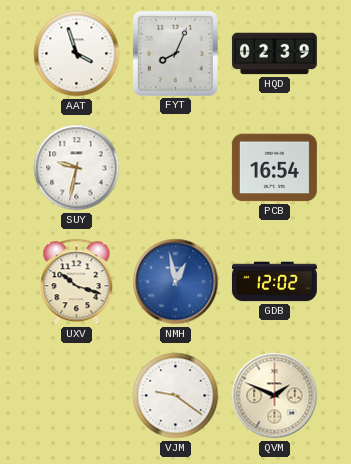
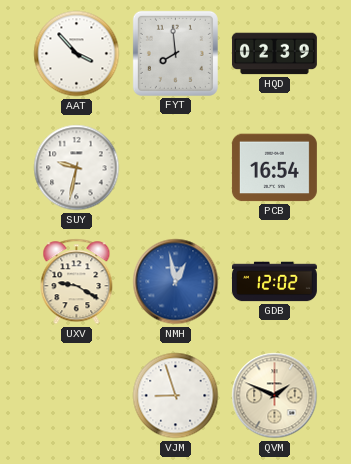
AAT: 3:57 -> 3:53 (77, 54)
FYT: 8:04 -> 7:59 (175, 53)
UXV: 10:18 -> 9:20 (77, 282)
VJM: 9:21 -> 8:57 (176, 396)
